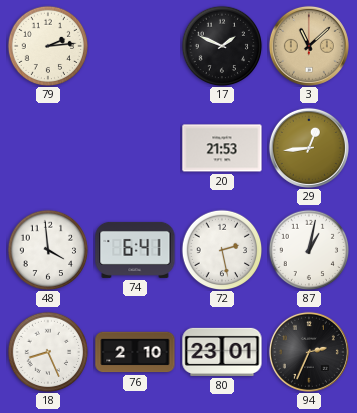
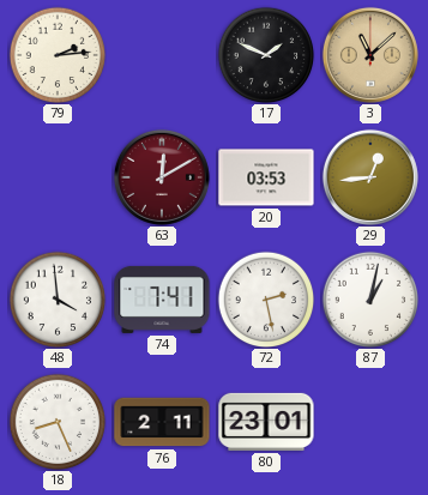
63: none -> 12:10 (162, 177)
20: 21:53 -> 03:53 (266, 177)
74: 6:41 -> 7:41 (162, 300)
76: 2:10 -> 2:11 (162, 422)
94: 2:34 -> none (309, 352)
